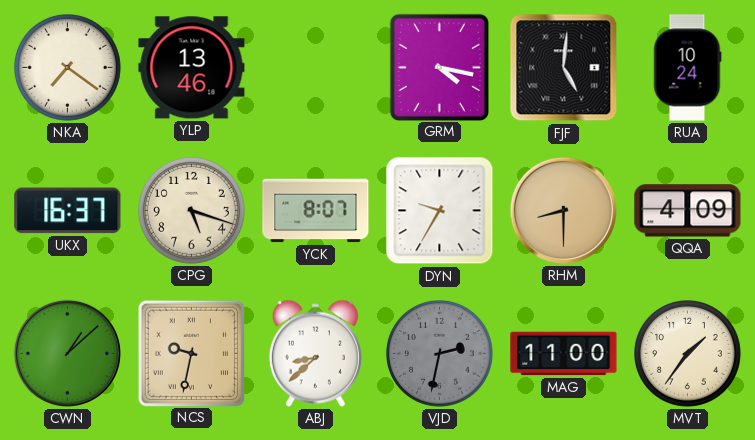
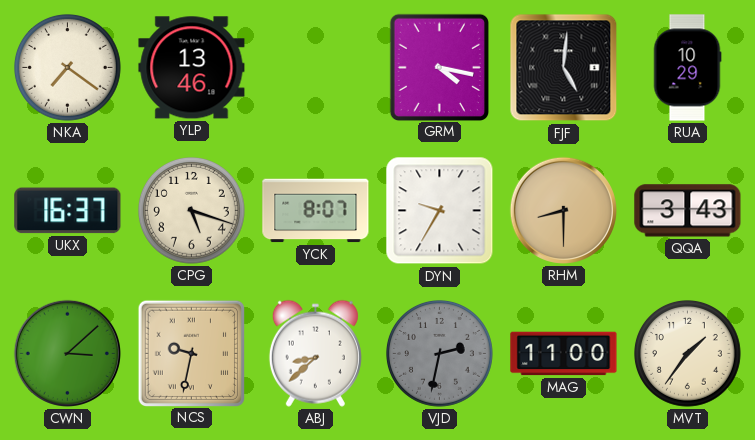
RUA: 10:24 -> 10:29 (687, 68)
QQA: 4:09 -> 3:43 (688, 211)
CWN: 1:08 -> 3:08 (67, 353)
